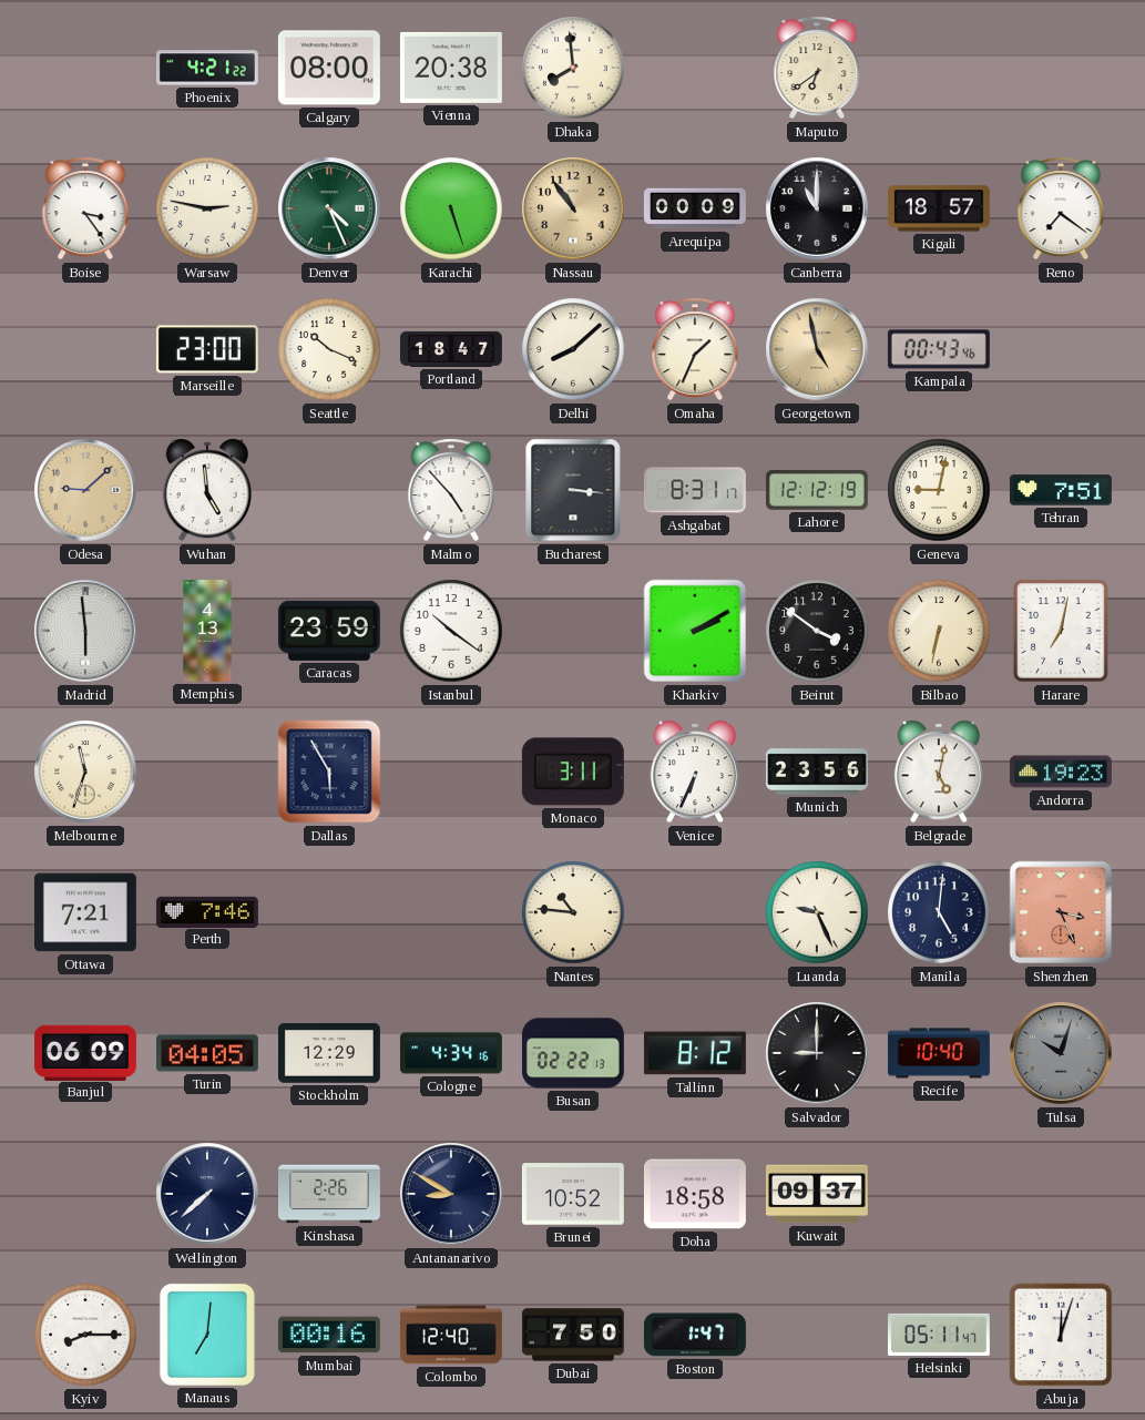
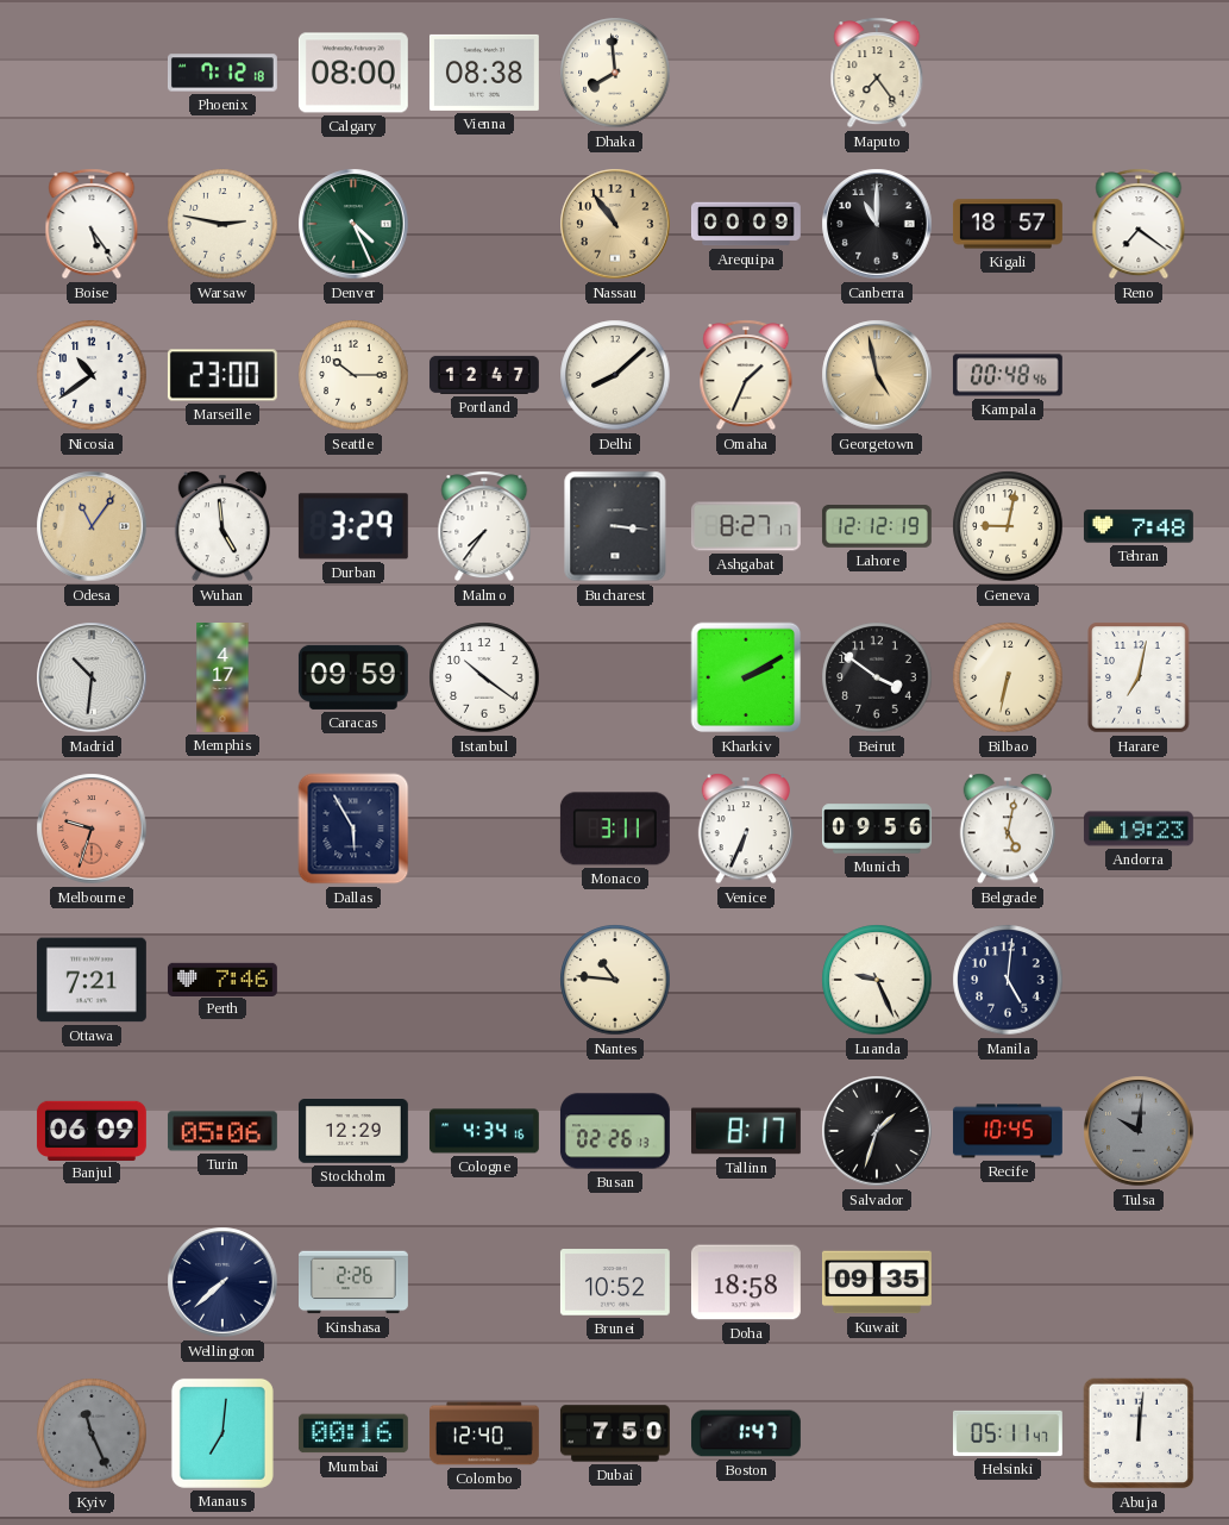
Phoenix: 4:21 -> 7:12 (222, 73)
Vienna: 20:38 -> 08:38 (484, 73)
Maputo: 6:39 -> 7:24 (877, 73)
Boise: 3:24 -> 5:24 (92, 224)
Karachi: 5:27 -> none (451, 208)
Nicosia: none -> 10:39 (92, 375)
Seattle: 10:19 -> 10:15 (353, 375)
Portland: 18:47 -> 12:47 (484, 375)
Kampala: 00:43 -> 00:48 (1008, 375)
Odesa: 9:08 -> 11:06 (92, 526)
Durban: none -> 3:29 (353, 526)
Malmo: 4:53 -> 7:36 (484, 526)
Ashgabat: 8:31 -> 8:27 (746, 526)
Tehran: 7:51 -> 7:48 (1139, 526)
Madrid: 5:59 -> 10:31 (92, 677)
Memphis: 4:13 -> 4:17 (222, 679)
Caracas: 23:59 -> 09:59 (353, 677)
Melbourne: 11:33 -> 9:33 (92, 829)
Melbourne dial: cream -> salmon (92, 829)
Munich: 23:56 -> 09:56 (878, 829)
Shenzhen: 3:26 -> none (1061, 912)
Turin: 04:05 -> 05:06 (222, 1131)
Busan: 02:22 -> 02:26 (615, 1131)
Tallinn: 8:12 -> 8:17 (746, 1131)
Salvador: 9:00 -> 1:33 (877, 1131)
Recife: 10:40 -> 10:45 (1008, 1131)
Tulsa: 10:03 -> 10:01 (1139, 1131)
Antananarivo: 8:50 -> none (451, 1194)
Kuwait: 09:37 -> 09:35 (877, 1282)
Kyiv: 8:15 -> 11:26 (92, 1433)
Kyiv dial: white -> grey (92, 1433)
Abuja: 12:03 -> 12:01 (1139, 1433)
